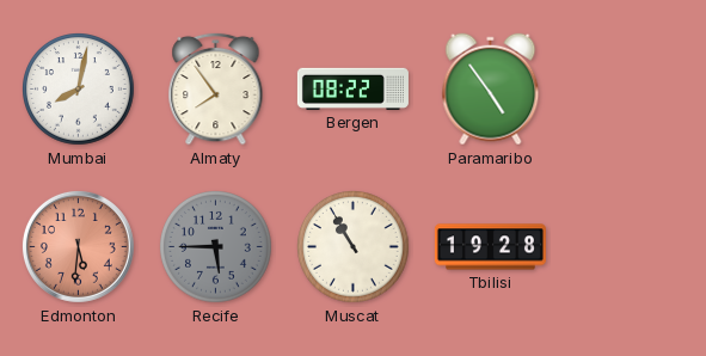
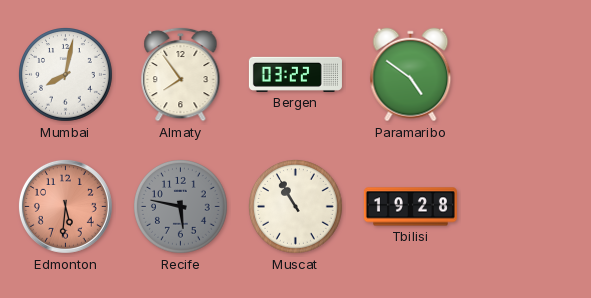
Bergen: 08:22 -> 03:22 (295, 74)
Paramaribo: 4:54 -> 4:51 (411, 75)
Recife: 5:45 -> 5:47 (181, 207)
